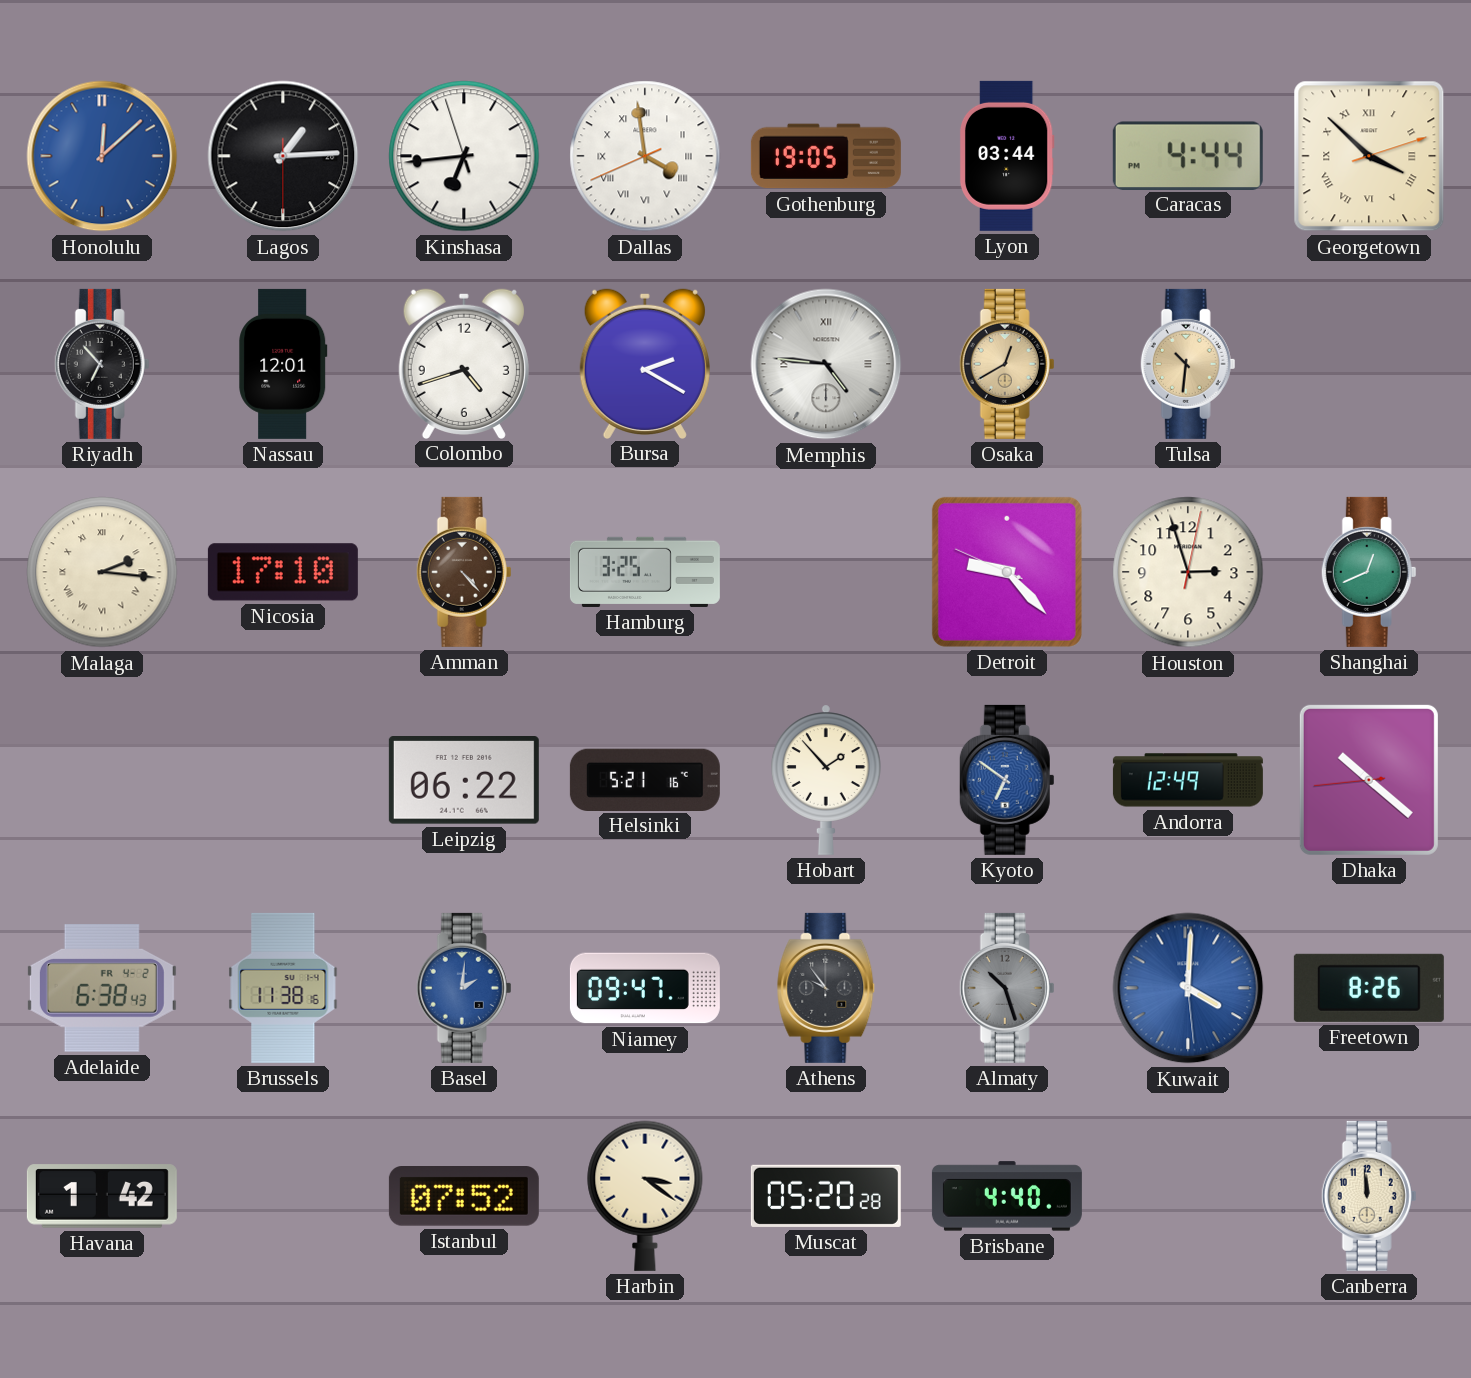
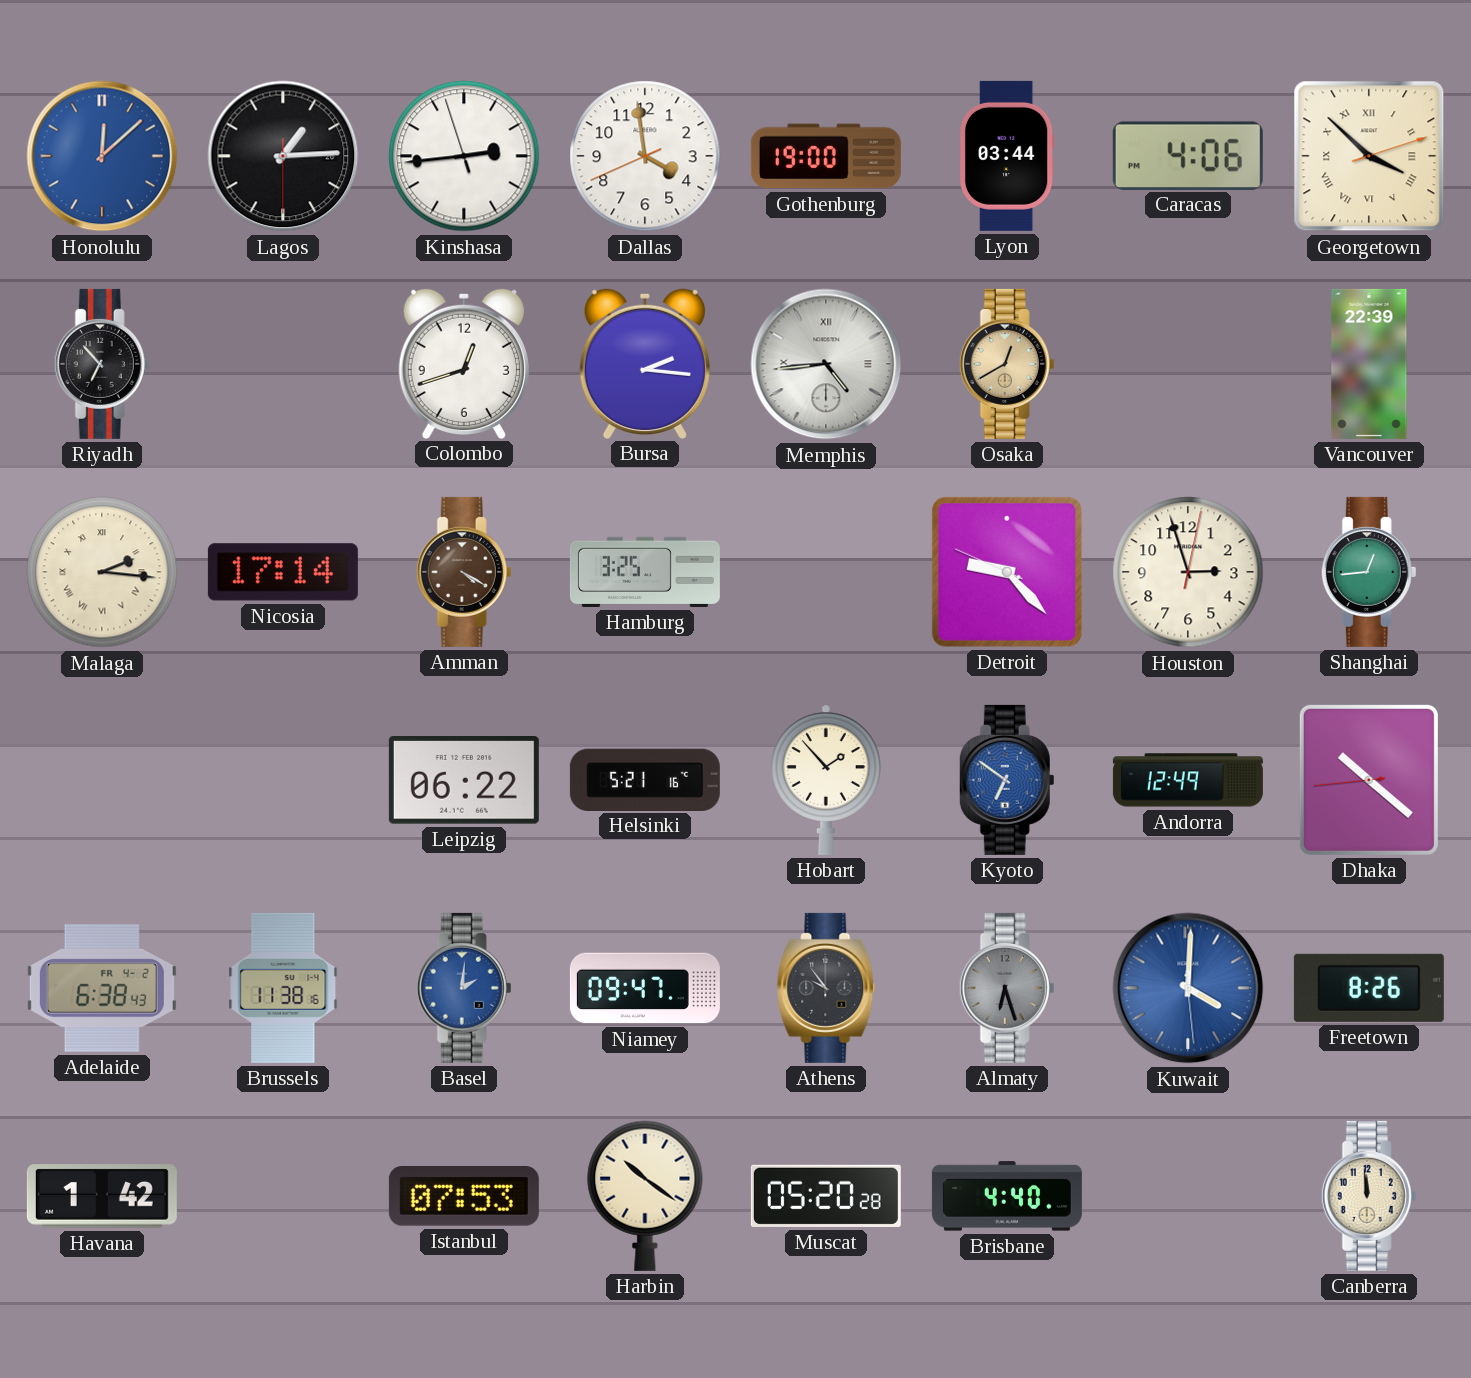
Kinshasa: 6:43 -> 2:43 (464, 156)
Dallas numerals: Roman -> Arabic (645, 156)
Gothenburg: 19:05 -> 19:00 (826, 156)
Caracas: 4:44 -> 4:06 (1188, 155)
Nassau: 12:01 -> none (283, 364)
Colombo: 4:42 -> 12:42 (464, 363)
Bursa: 2:20 -> 2:16 (645, 363)
Memphis: 4:46 -> 4:44 (826, 364)
Tulsa: 10:31 -> none (1188, 364)
Vancouver: none -> 22:39 (1369, 364)
Nicosia: 17:10 -> 17:14 (283, 572)
Amman: 4:23 -> 4:20 (464, 572)
Shanghai: 12:41 -> 12:44 (1369, 572)
Almaty: 10:27 -> 6:27 (1007, 988)
Istanbul: 07:52 -> 07:53 (464, 1197)
Harbin: 3:21 -> 10:21 (645, 1196)
